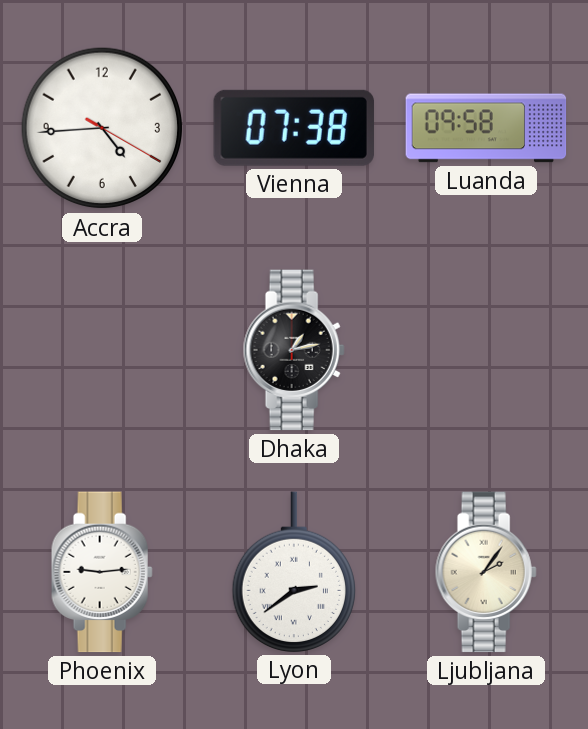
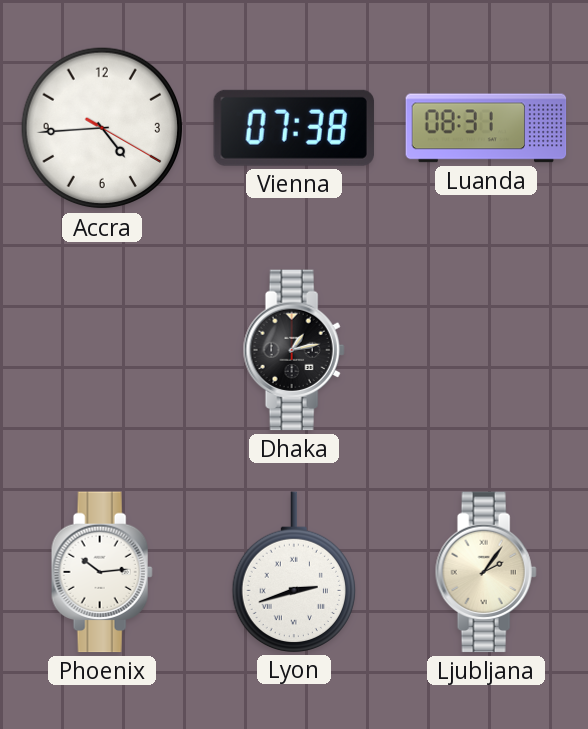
Luanda: 09:58 -> 08:31 (486, 128)
Phoenix: 9:14 -> 10:14 (102, 572)
Lyon: 2:39 -> 2:42 (294, 572)
